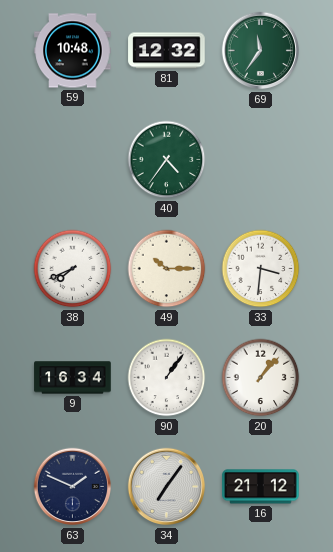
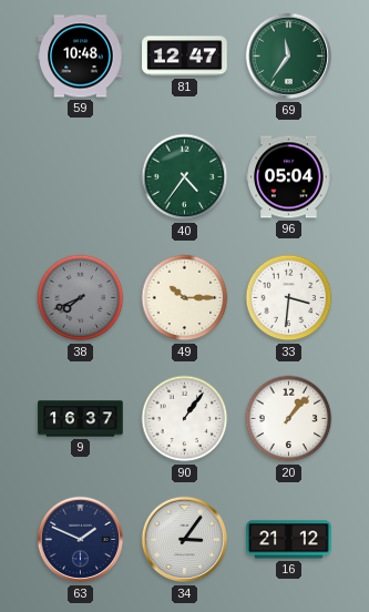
81: 12:32 -> 12:47 (185, 57)
96: none -> 05:04 (289, 177)
38 dial: white -> grey (81, 298)
9: 16:34 -> 16:37 (81, 419)
34: 7:06 -> 3:06 (185, 540)
